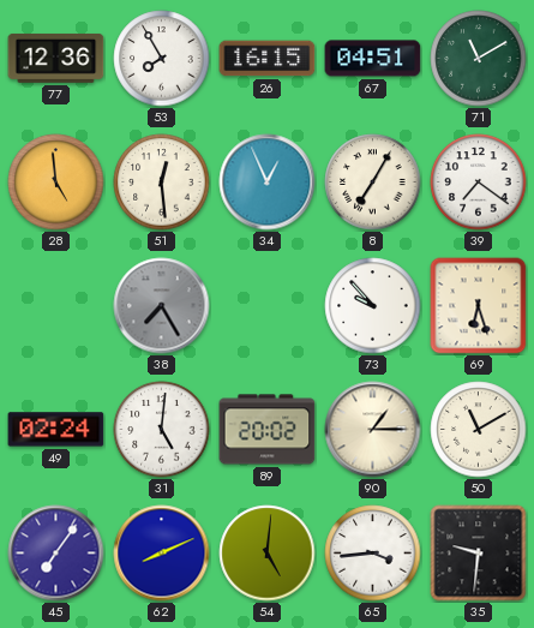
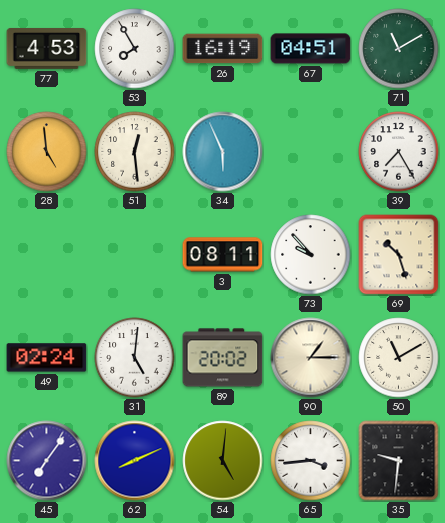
77: 12:36 -> 4:53 (47, 48)
26: 16:15 -> 16:19 (223, 49)
34: 12:56 -> 5:56 (223, 152)
8: 7:05 -> none (373, 183)
39: 7:21 -> 7:25 (399, 152)
38: 7:25 -> none (162, 306)
3: none -> 08:11 (223, 255)
69: 6:27 -> 10:27 (399, 255)
